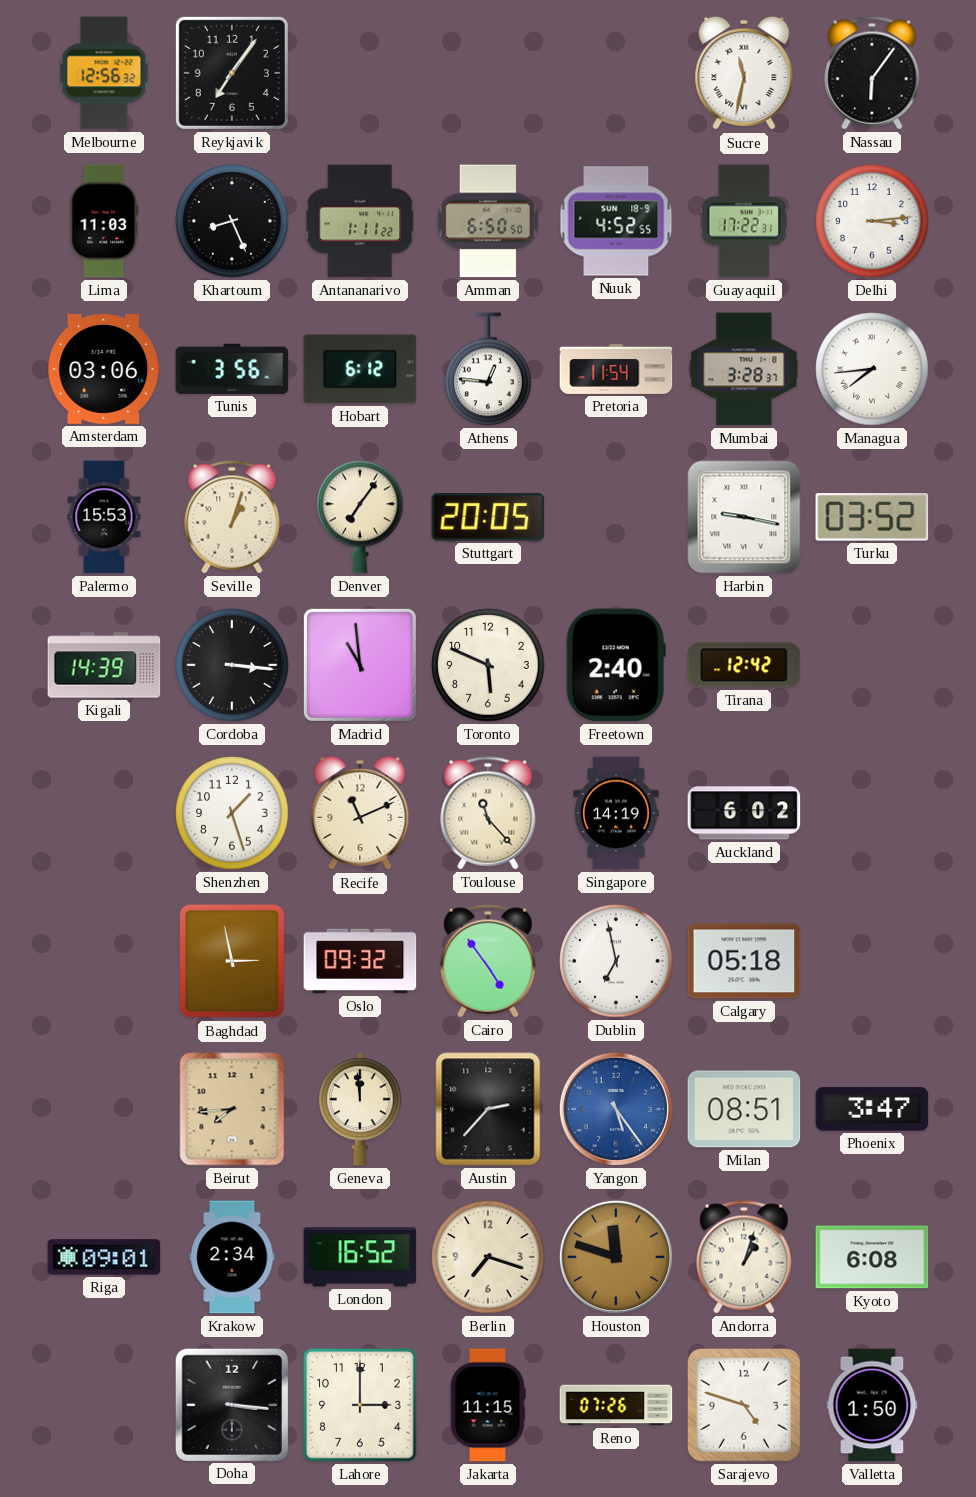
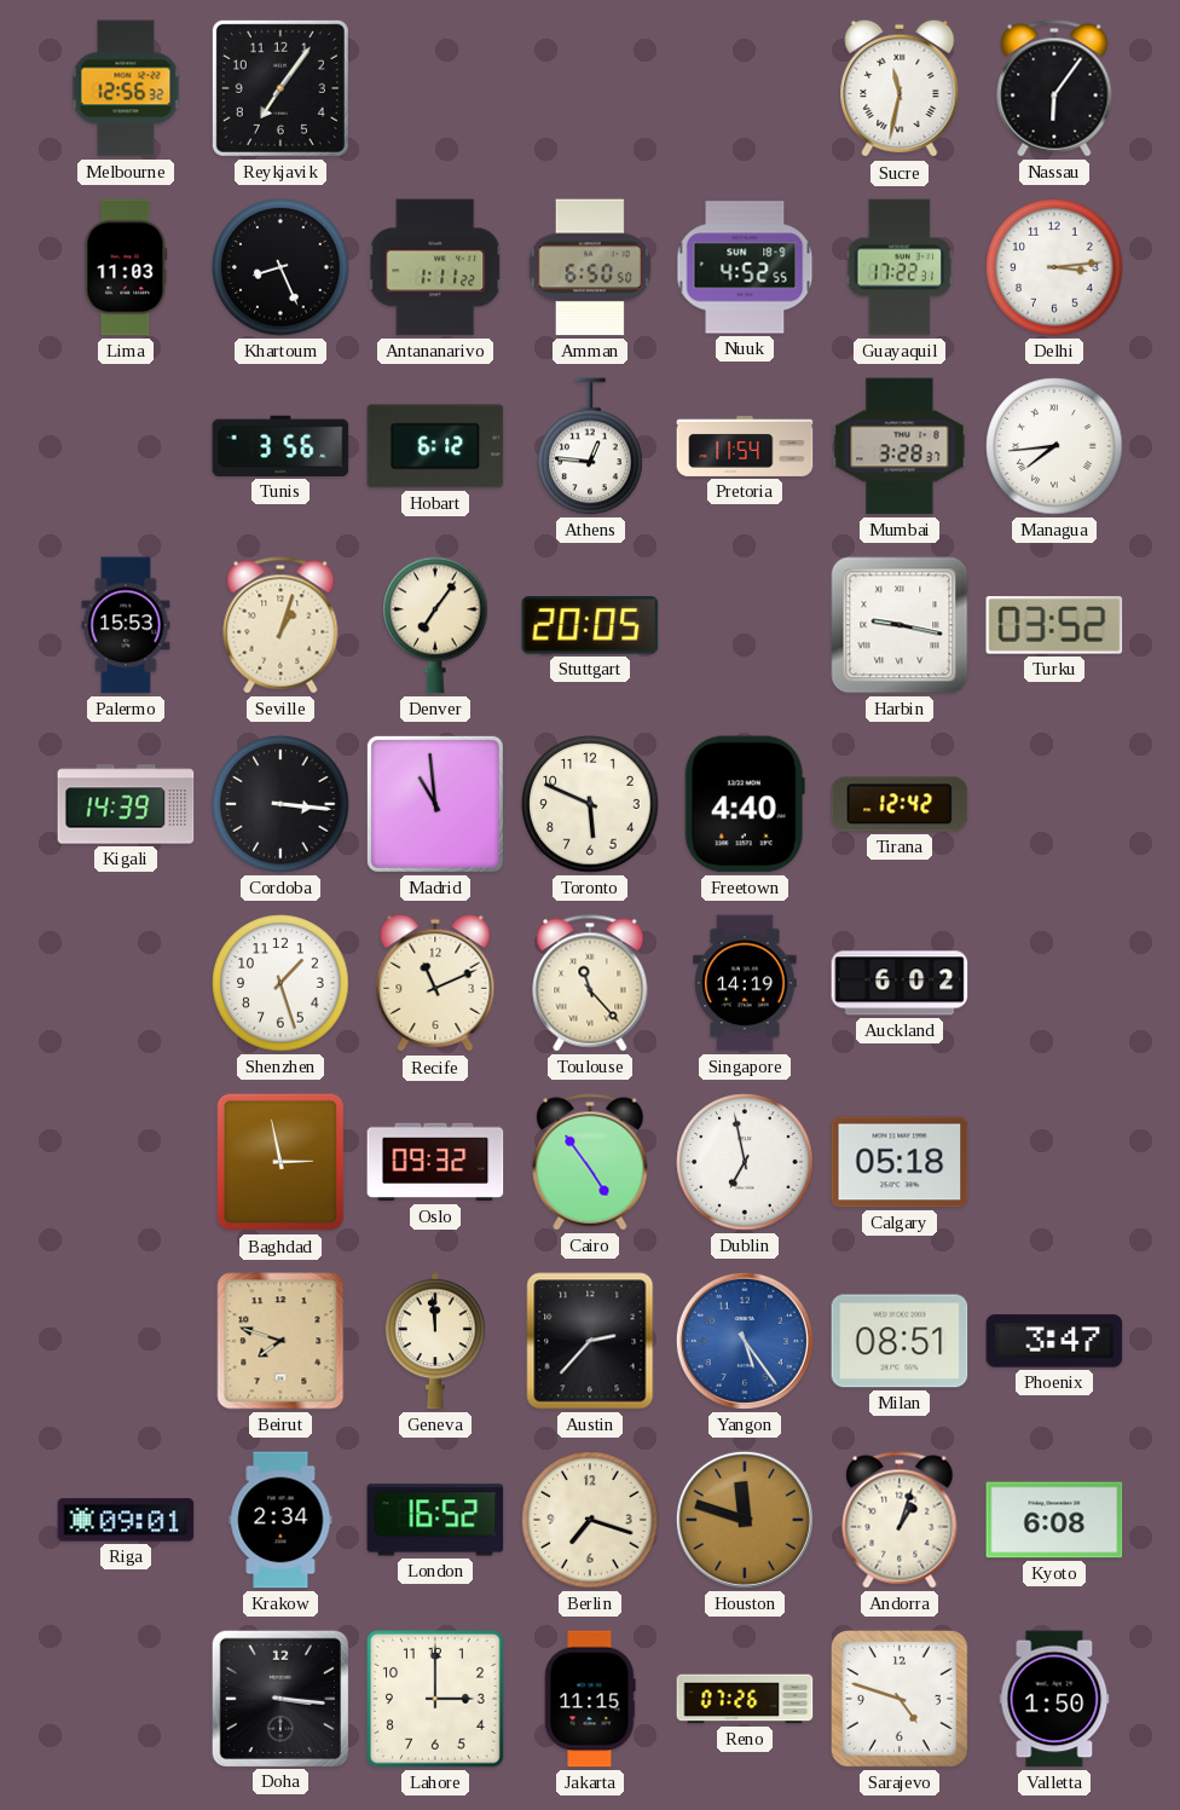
Amsterdam: 03:06 -> none (104, 370)
Freetown: 2:40 -> 4:40 (745, 804)
Beirut: 7:44 -> 7:48 (280, 1341)
